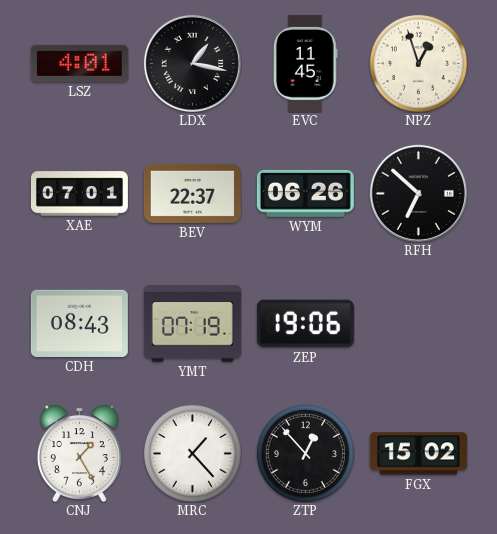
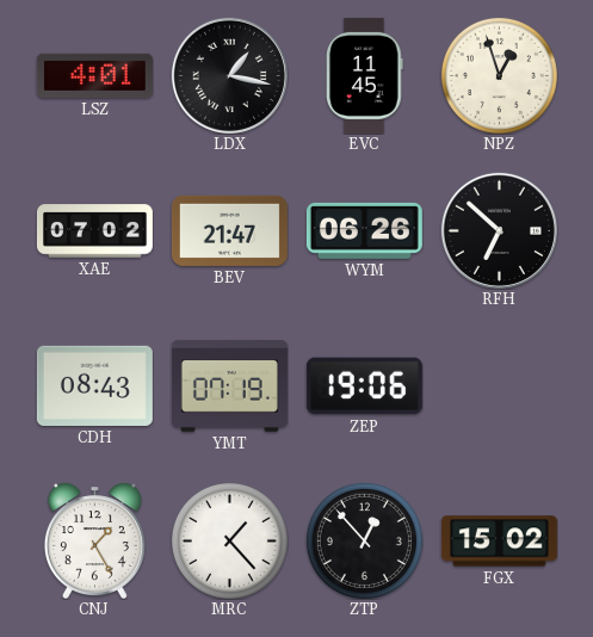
XAE: 07:01 -> 07:02 (94, 231)
BEV: 22:37 -> 21:47 (229, 230)
